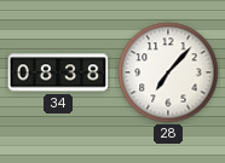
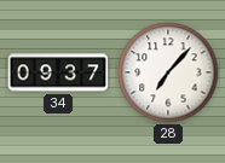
34: 08:38 -> 09:37 (58, 72)
